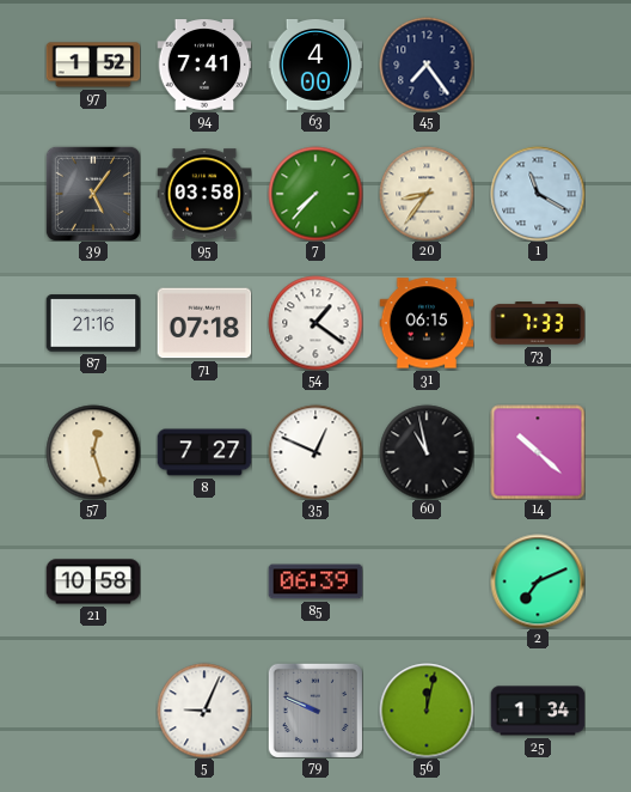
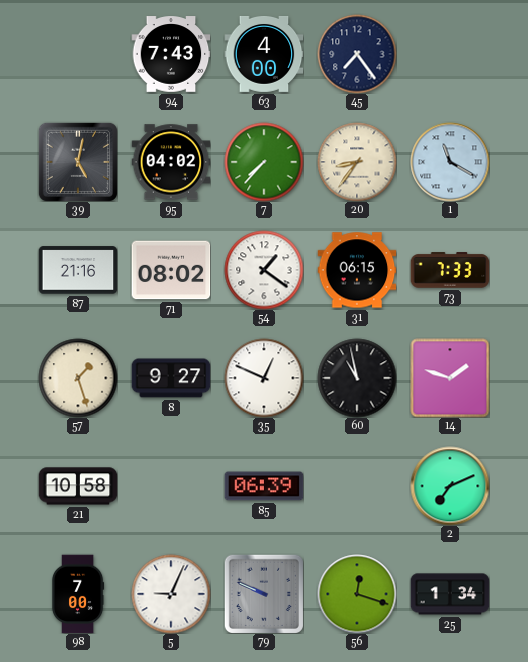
97: 1:52 -> none (93, 65)
94: 7:41 -> 7:43 (171, 54)
39: 5:06 -> 5:02 (78, 162)
95: 03:58 -> 04:02 (171, 162)
71: 07:18 -> 08:02 (171, 270)
57: 12:27 -> 1:27 (78, 378)
8: 7:27 -> 9:27 (171, 378)
14: 10:22 -> 1:48 (450, 378)
98: none -> 7:00 (78, 594)
56: 12:02 -> 12:18 (357, 594)
